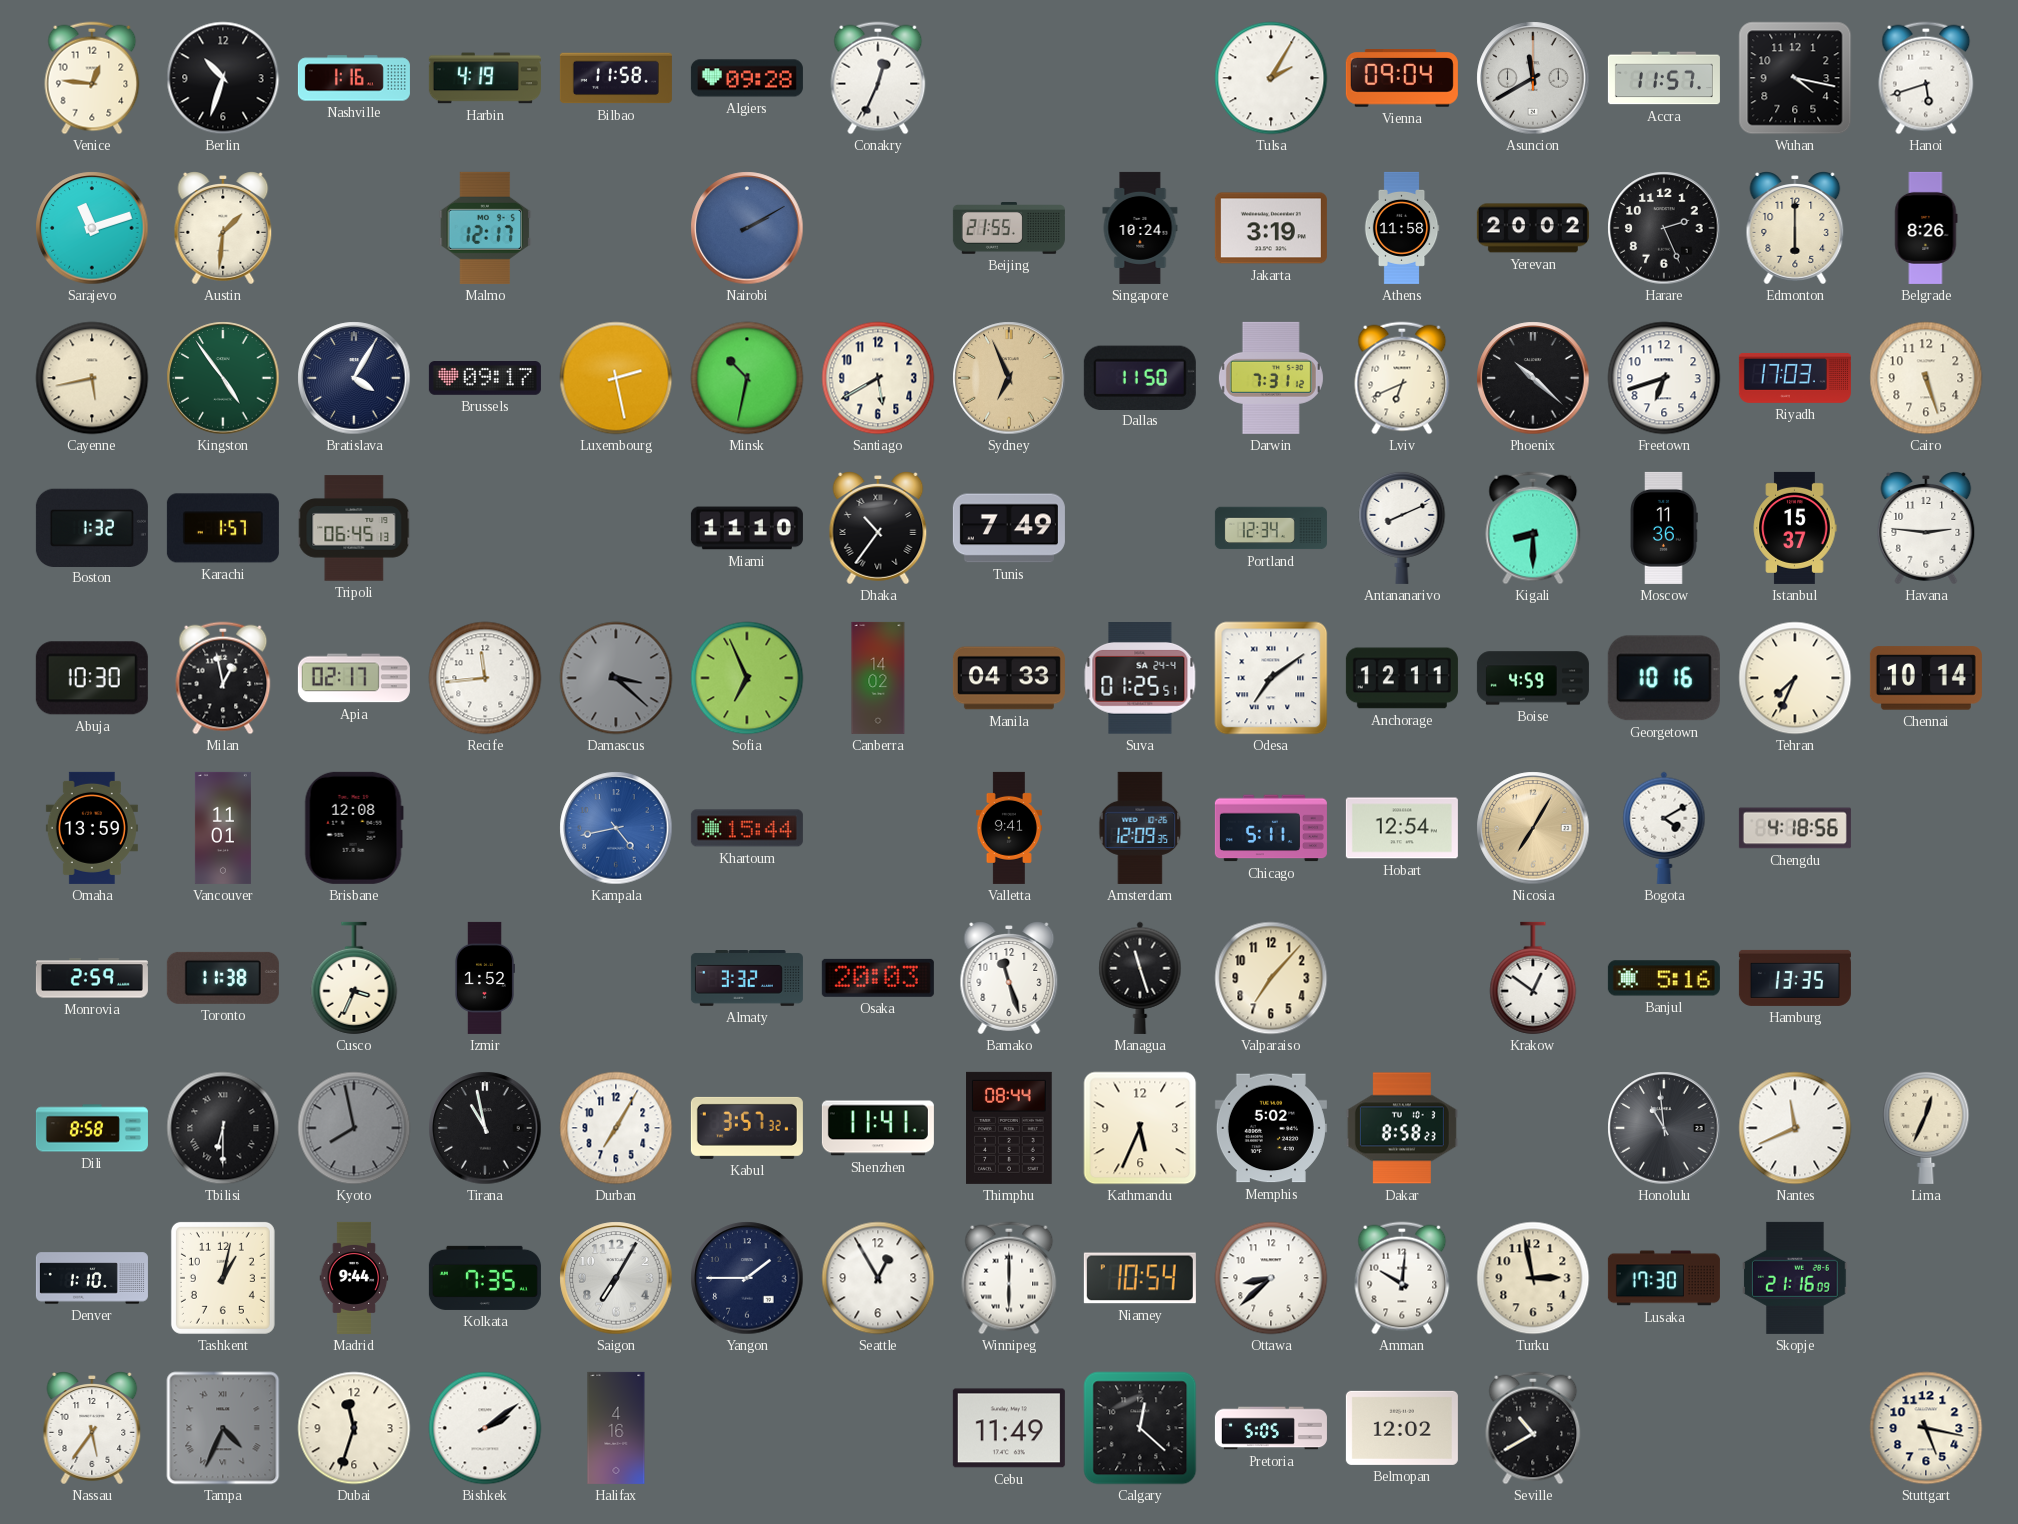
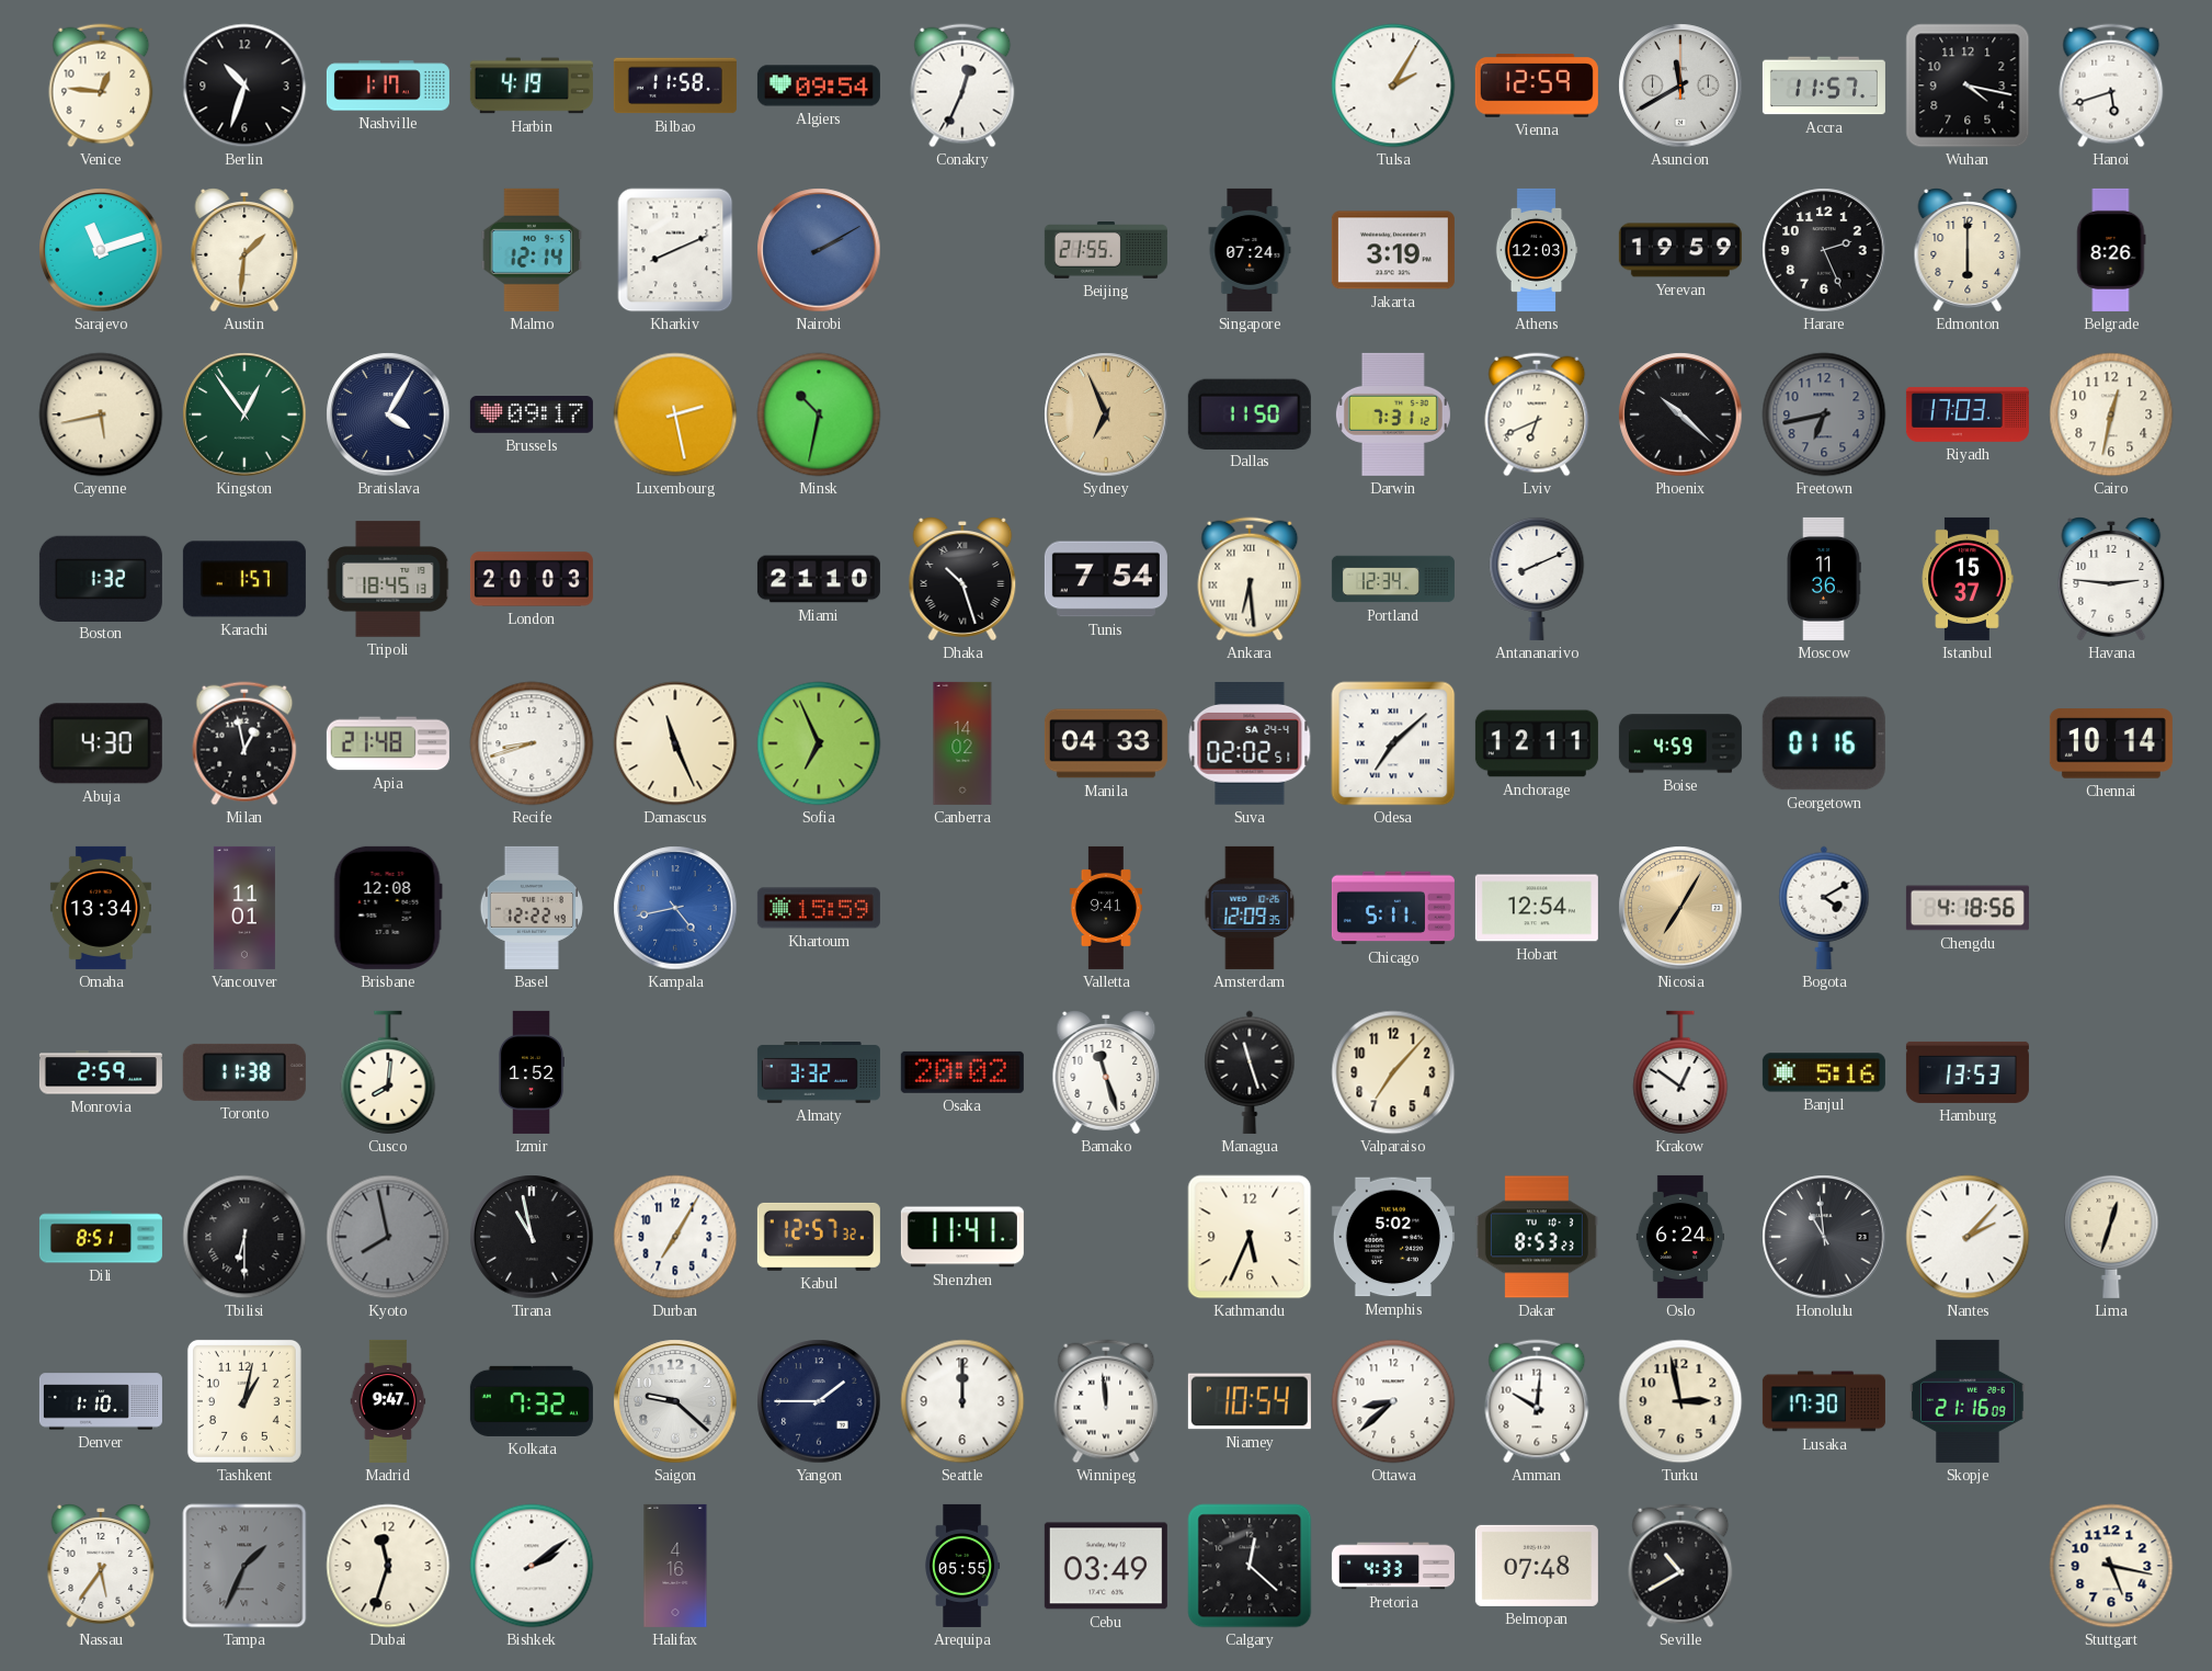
Nashville: 1:16 -> 1:17 (388, 86)
Algiers: 09:28 -> 09:54 (819, 86)
Vienna: 09:04 -> 12:59 (1537, 87)
Malmo: 12:17 -> 12:14 (532, 250)
Kharkiv: none -> 8:11 (675, 250)
Singapore: 10:24 -> 07:24 (1250, 250)
Athens: 11:58 -> 12:03 (1537, 250)
Yerevan: 20:02 -> 19:59 (1680, 250)
Kingston: 4:54 -> 12:54 (244, 414)
Santiago: 5:40 -> none (878, 378)
Freetown: 6:42 -> 6:43 (1824, 414)
Freetown dial: white -> grey (1824, 414)
Cairo: 5:27 -> 12:32 (2111, 414)
Tripoli: 06:45 -> 18:45 (388, 579)
London: none -> 20:03 (532, 579)
Miami: 11:10 -> 21:10 (819, 579)
Dhaka: 10:36 -> 10:27 (962, 579)
Tunis: 7:49 -> 7:54 (1106, 579)
Ankara: none -> 6:29 (1250, 579)
Kigali: 8:30 -> none (1533, 528)
Abuja: 10:30 -> 4:30 (101, 743)
Apia: 02:17 -> 21:48 (388, 743)
Recife: 11:44 -> 8:42 (532, 743)
Damascus: 3:22 -> 11:26 (675, 743)
Damascus dial: grey -> cream (675, 743)
Suva: 01:25 -> 02:02 (1250, 744)
Odesa: 7:09 -> 7:08 (1393, 743)
Georgetown: 10:16 -> 01:16 (1824, 743)
Tehran: 7:34 -> none (1795, 678)
Omaha: 13:59 -> 13:34 (101, 908)
Basel: none -> 12:22 (532, 908)
Khartoum: 15:44 -> 15:59 (819, 908)
Cusco: 3:34 -> 8:01 (388, 1072)
Osaka: 20:03 -> 20:02 (962, 1072)
Hamburg: 13:35 -> 13:53 (1968, 1072)
Dili: 8:58 -> 8:51 (101, 1237)
Kabul: 3:57 -> 12:57 (819, 1237)
Thimphu: 08:44 -> none (1009, 1128)
Dakar: 8:58 -> 8:53 (1537, 1237)
Oslo: none -> 6:24 (1680, 1237)
Nantes: 11:41 -> 2:07 (1968, 1237)
Lima: 12:34 -> 12:33 (2111, 1236)
Madrid: 9:44 -> 9:47 (388, 1401)
Kolkata: 7:35 -> 7:32 (532, 1401)
Saigon: 7:05 -> 9:22 (675, 1401)
Seattle: 12:55 -> 12:00 (962, 1401)
Winnipeg: 6:00 -> 11:59 (1106, 1401)
Tampa: 4:34 -> 1:34 (244, 1566)
Arequipa: none -> 05:55 (964, 1566)
Cebu: 11:49 -> 03:49 (1106, 1566)
Pretoria: 5:05 -> 4:33 (1393, 1566)
Belmopan: 12:02 -> 07:48 (1537, 1566)
